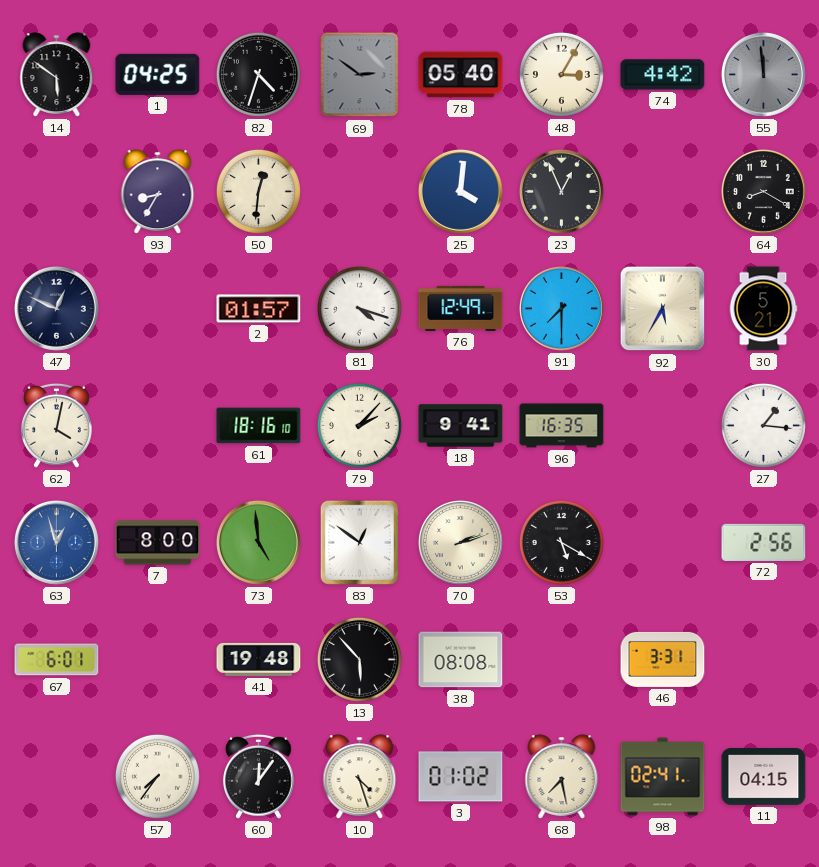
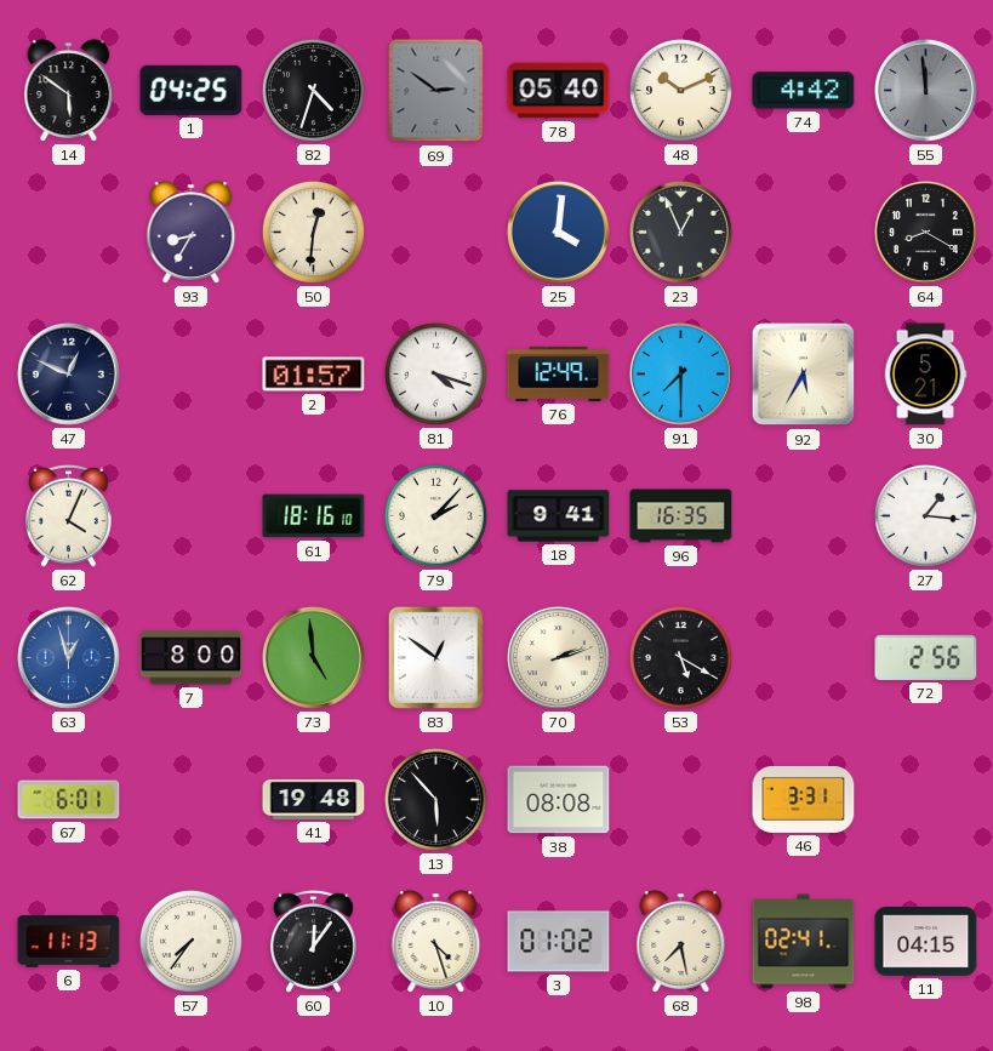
48: 3:05 -> 10:11 (680, 90)
62: 4:02 -> 4:04 (69, 515)
6: none -> 11:13 (69, 942)
